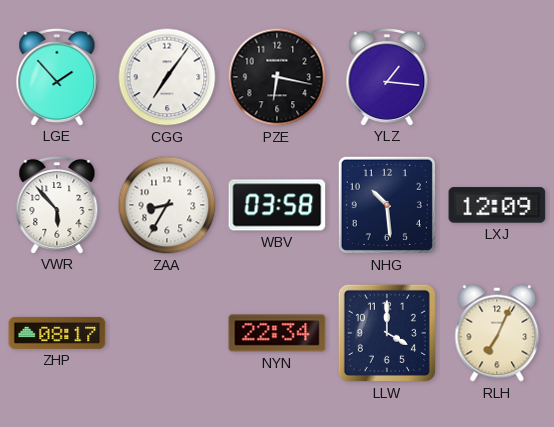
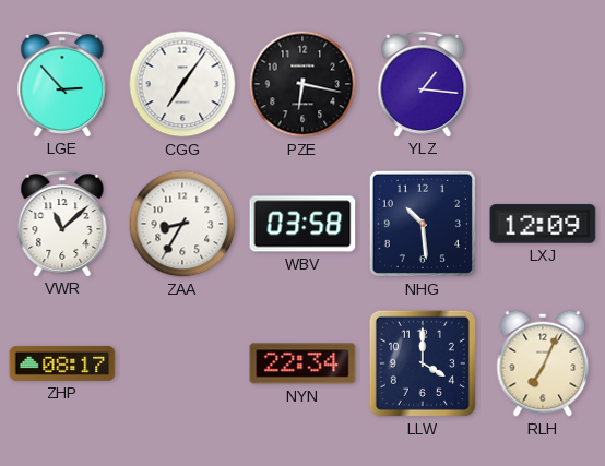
LGE: 1:53 -> 2:53 (62, 83)
VWR: 5:53 -> 11:08 (62, 223)
